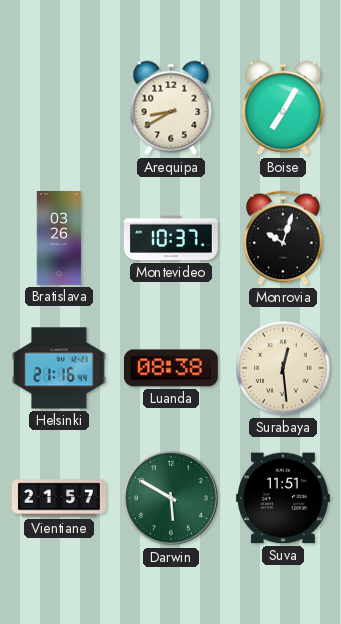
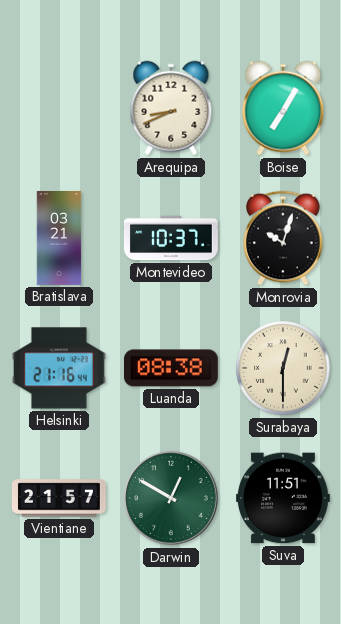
Arequipa: 8:40 -> 8:41 (171, 108)
Bratislava: 03:26 -> 03:21 (59, 239)
Surabaya: 12:29 -> 12:30 (283, 368)
Darwin: 5:50 -> 12:50 (172, 499)
